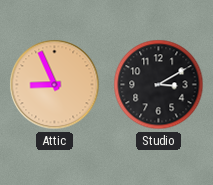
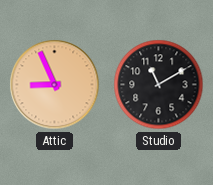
Studio: 3:10 -> 11:10 (159, 85)
